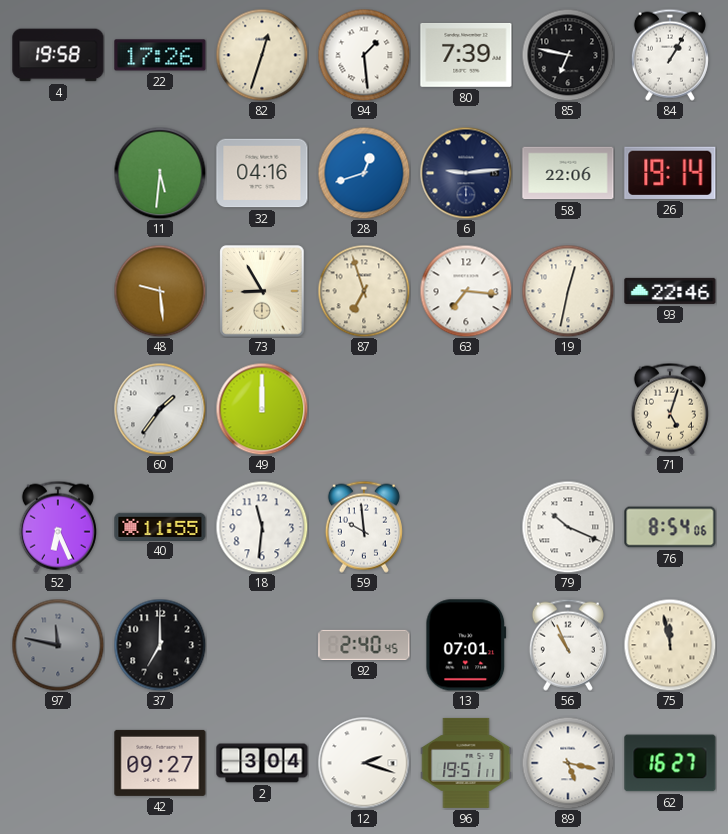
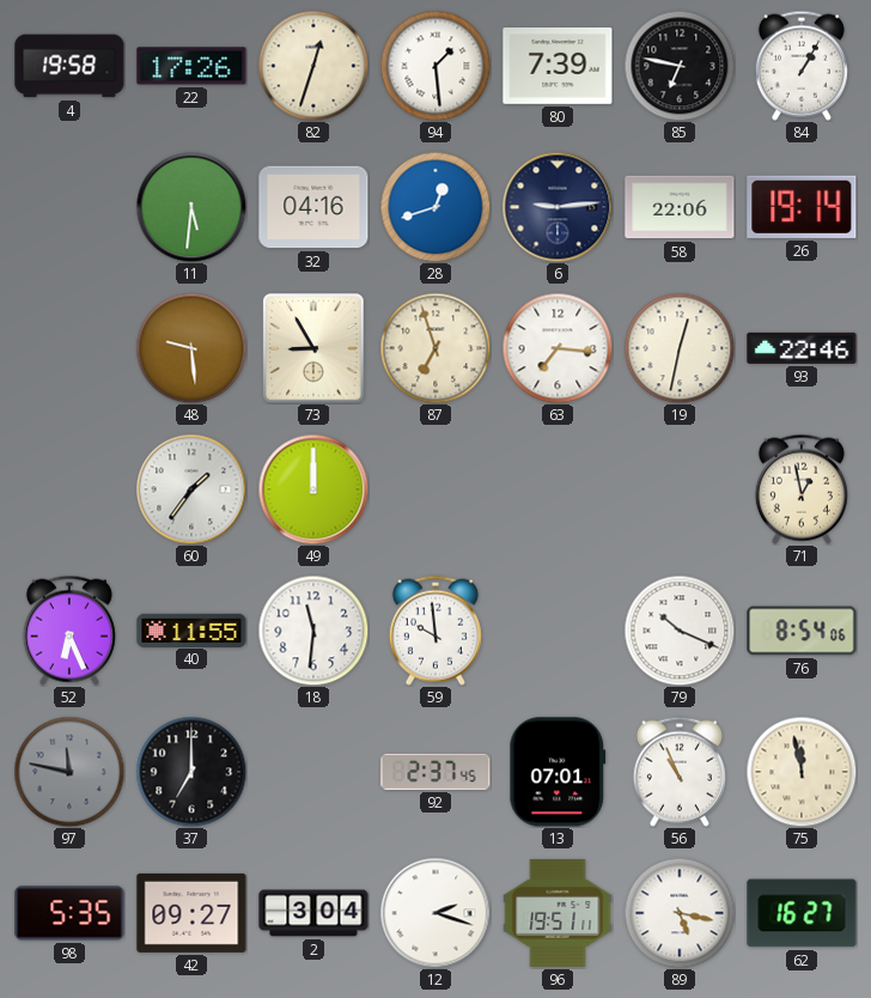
71: 5:03 -> 12:58 (802, 489)
92: 2:40 -> 2:37 (435, 772)
98: none -> 5:35 (69, 913)
